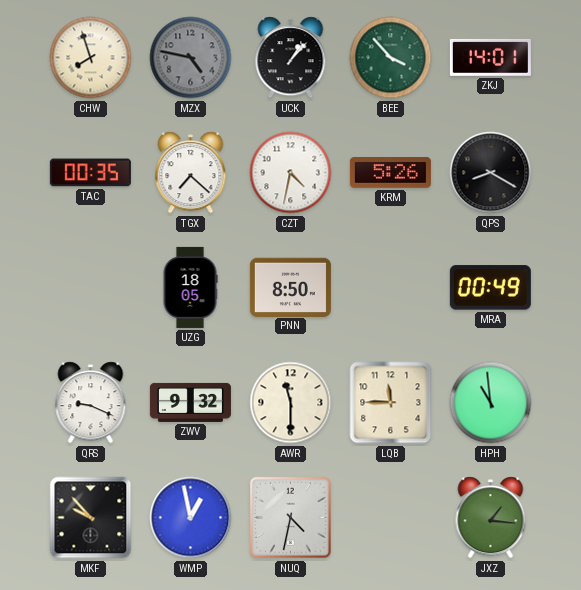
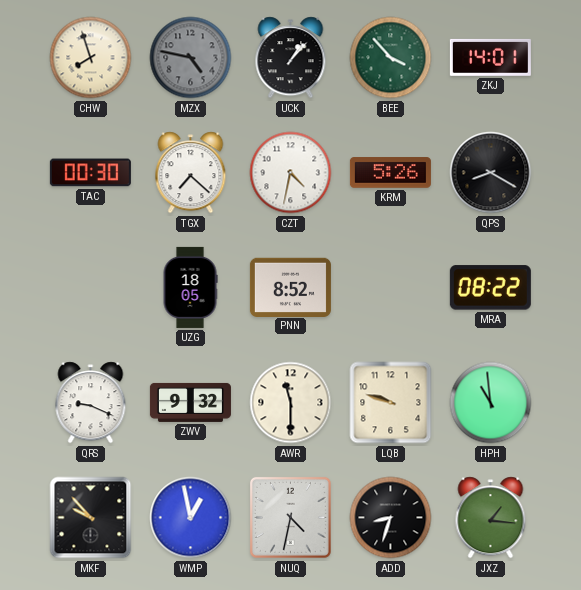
TAC: 00:35 -> 00:30 (90, 173)
PNN: 8:50 -> 8:52 (290, 287)
MRA: 00:49 -> 08:22 (490, 288)
LQB: 11:45 -> 9:48 (391, 403)
ADD: none -> 8:33 (391, 518)
